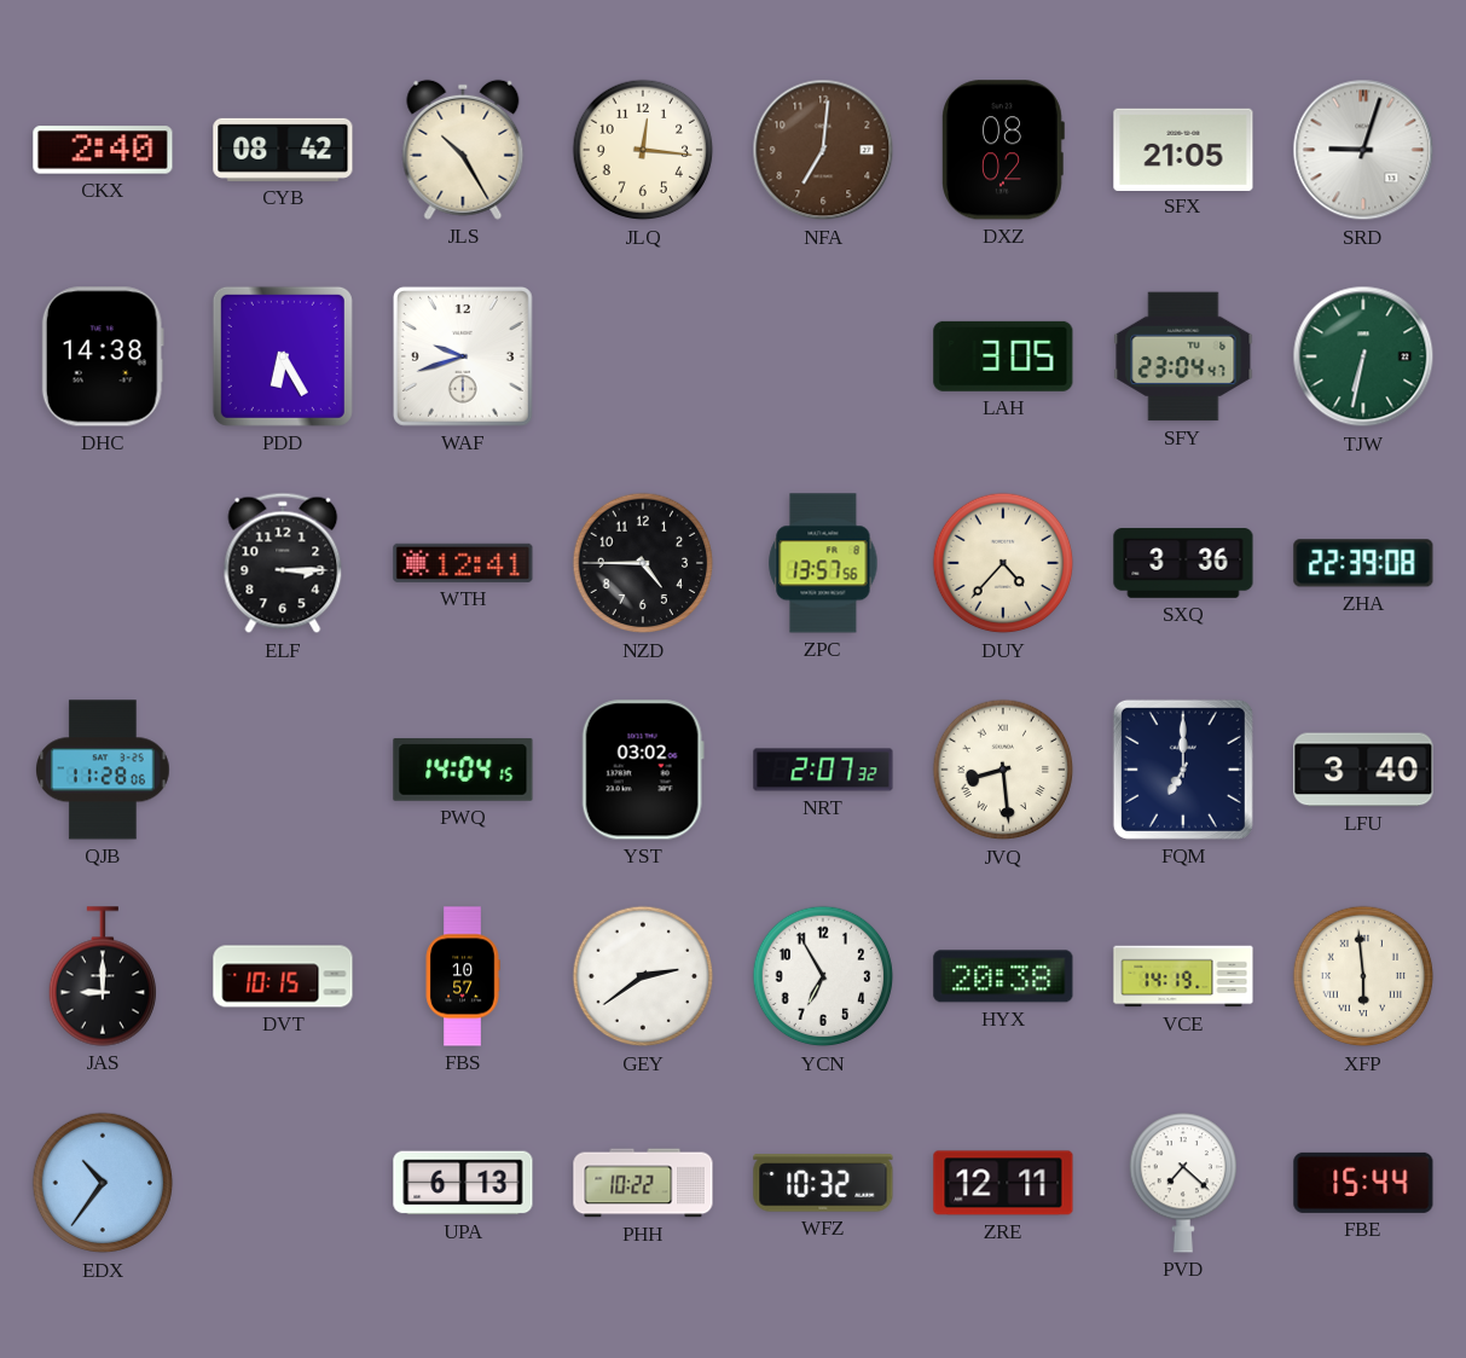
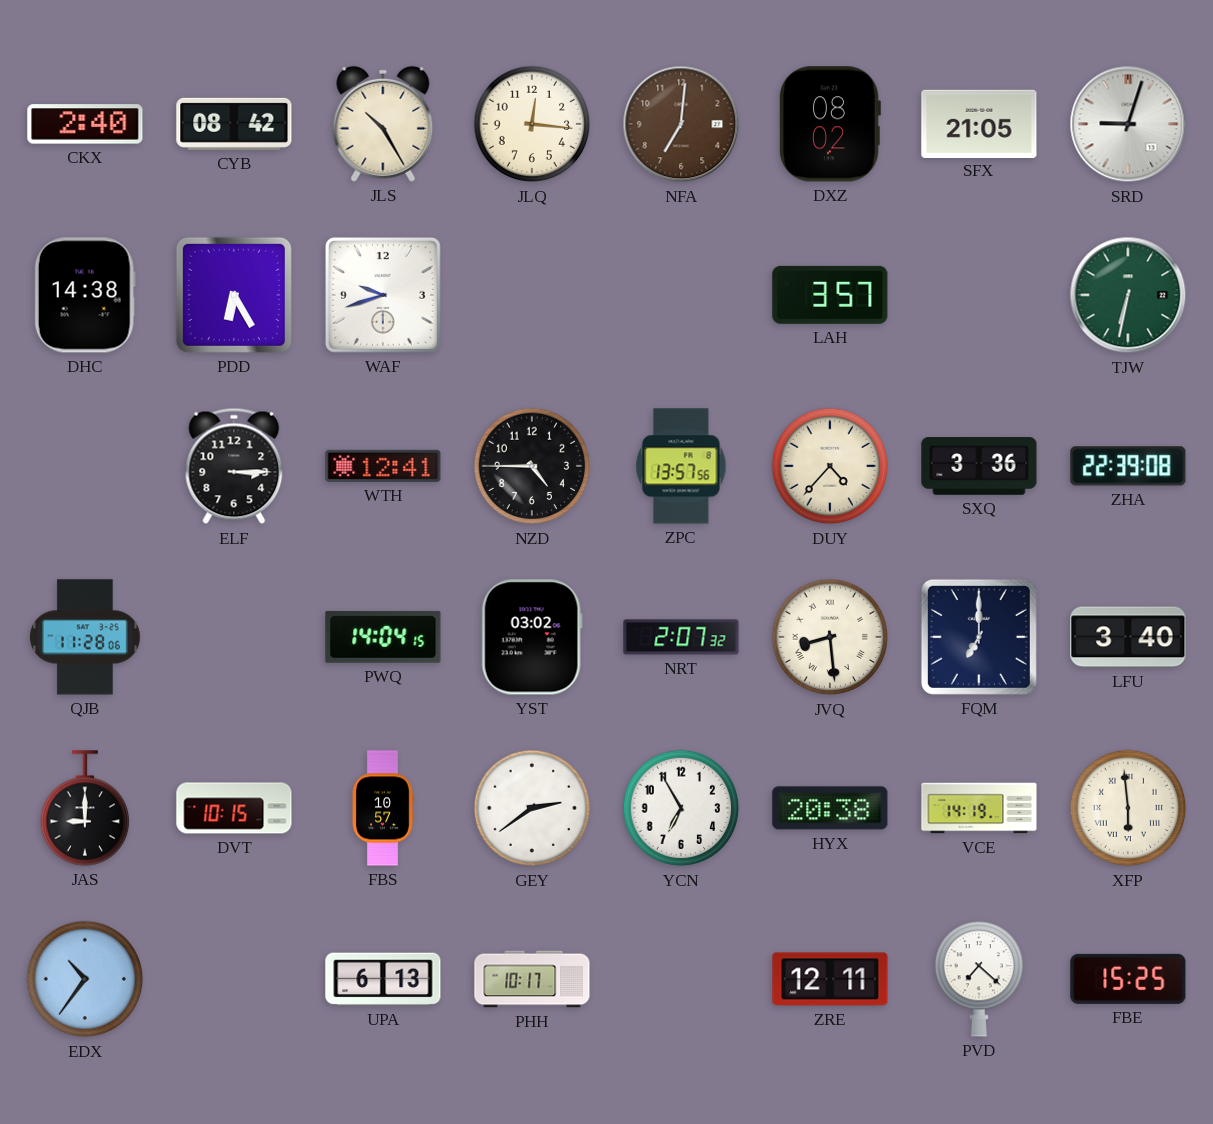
LAH: 3:05 -> 3:57 (830, 295)
SFY: 23:04 -> none (1183, 356)
PHH: 10:22 -> 10:17 (532, 979)
WFZ: 10:32 -> none (823, 1183)
FBE: 15:44 -> 15:25 (1128, 979)
